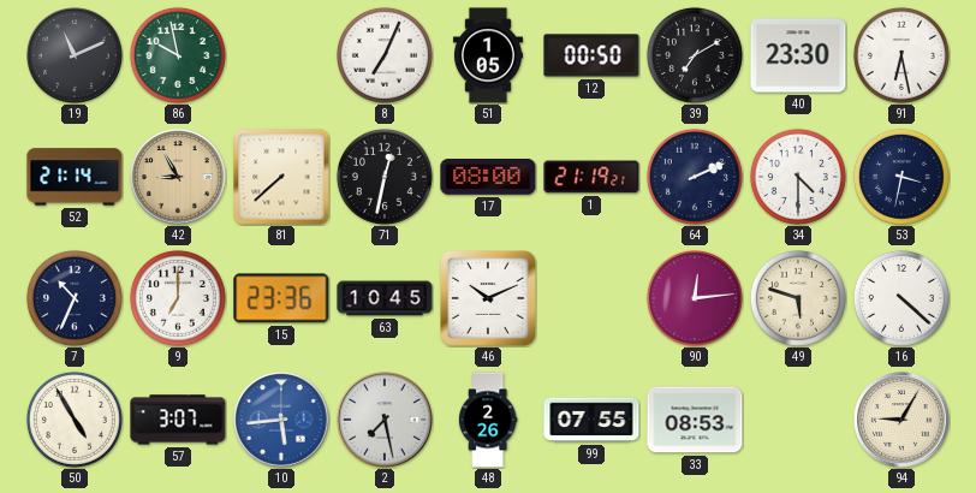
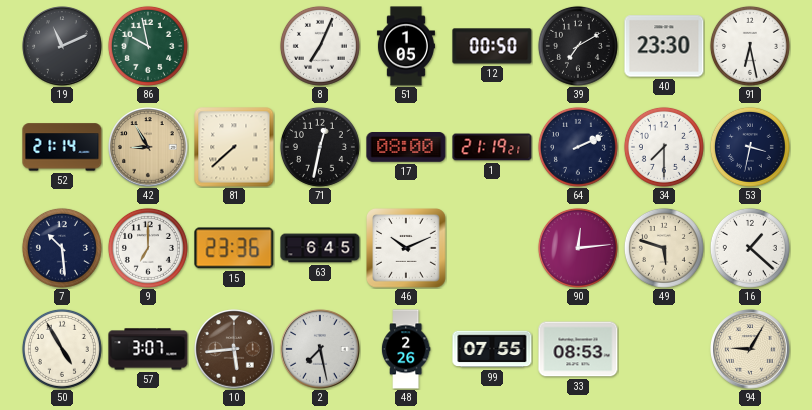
34: 4:30 -> 7:30 (664, 147)
7: 10:34 -> 10:29 (62, 248)
63: 10:45 -> 6:45 (320, 248)
16: 4:22 -> 1:22 (750, 248)
10 dial: blue -> brown (234, 349)
